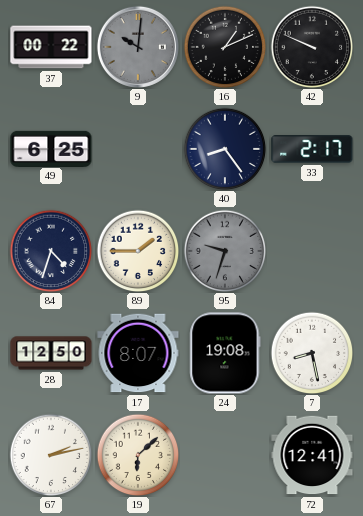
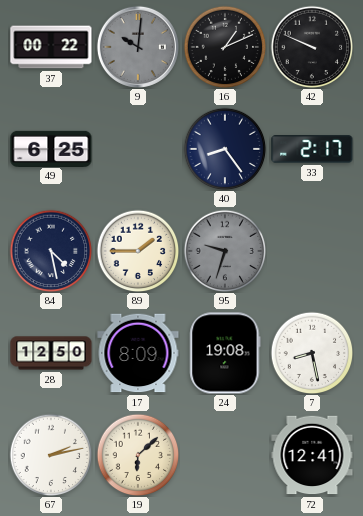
84: 4:33 -> 4:28 (51, 251)
17: 8:07 -> 8:09 (138, 353)
